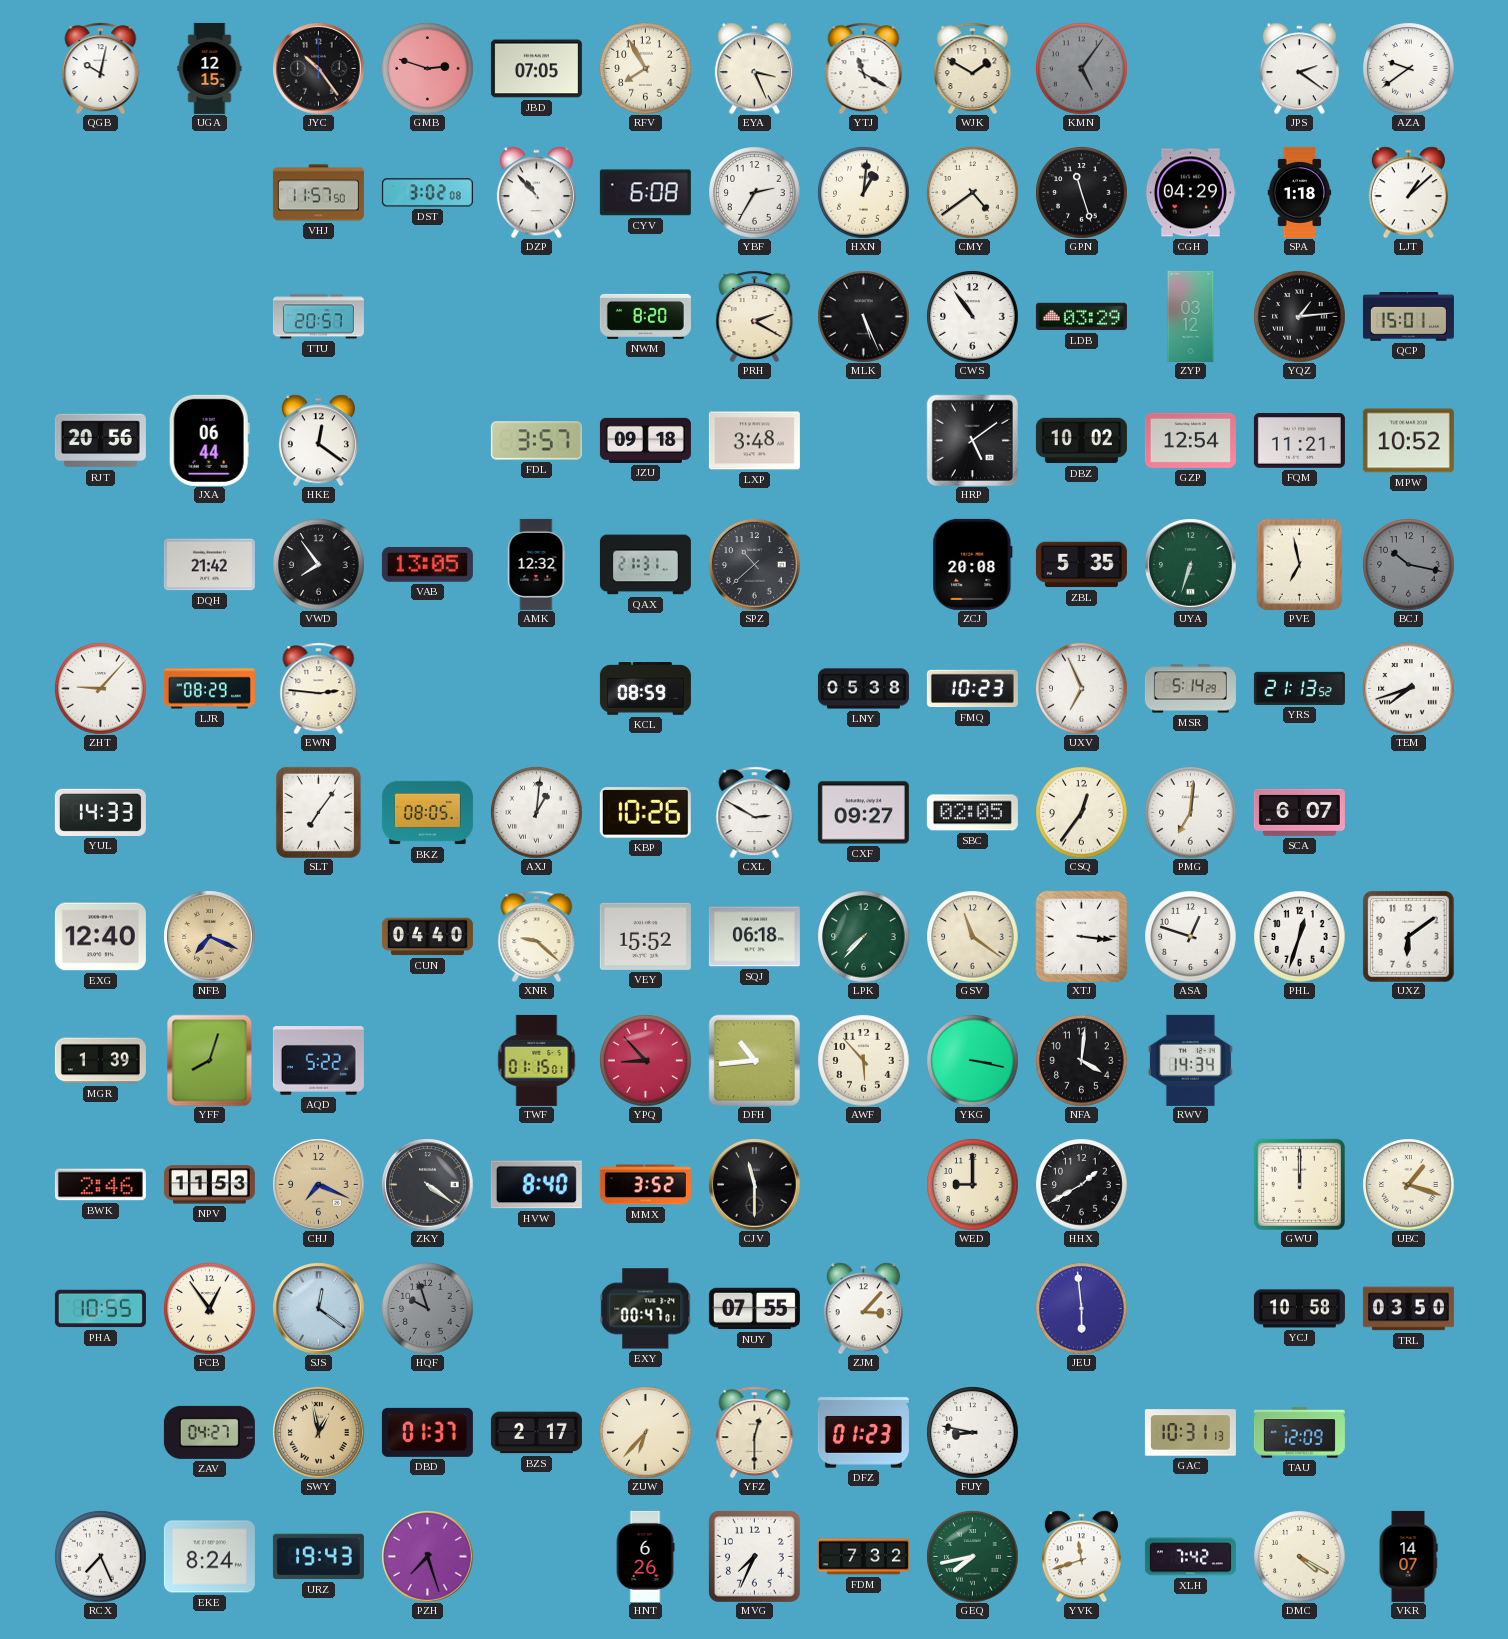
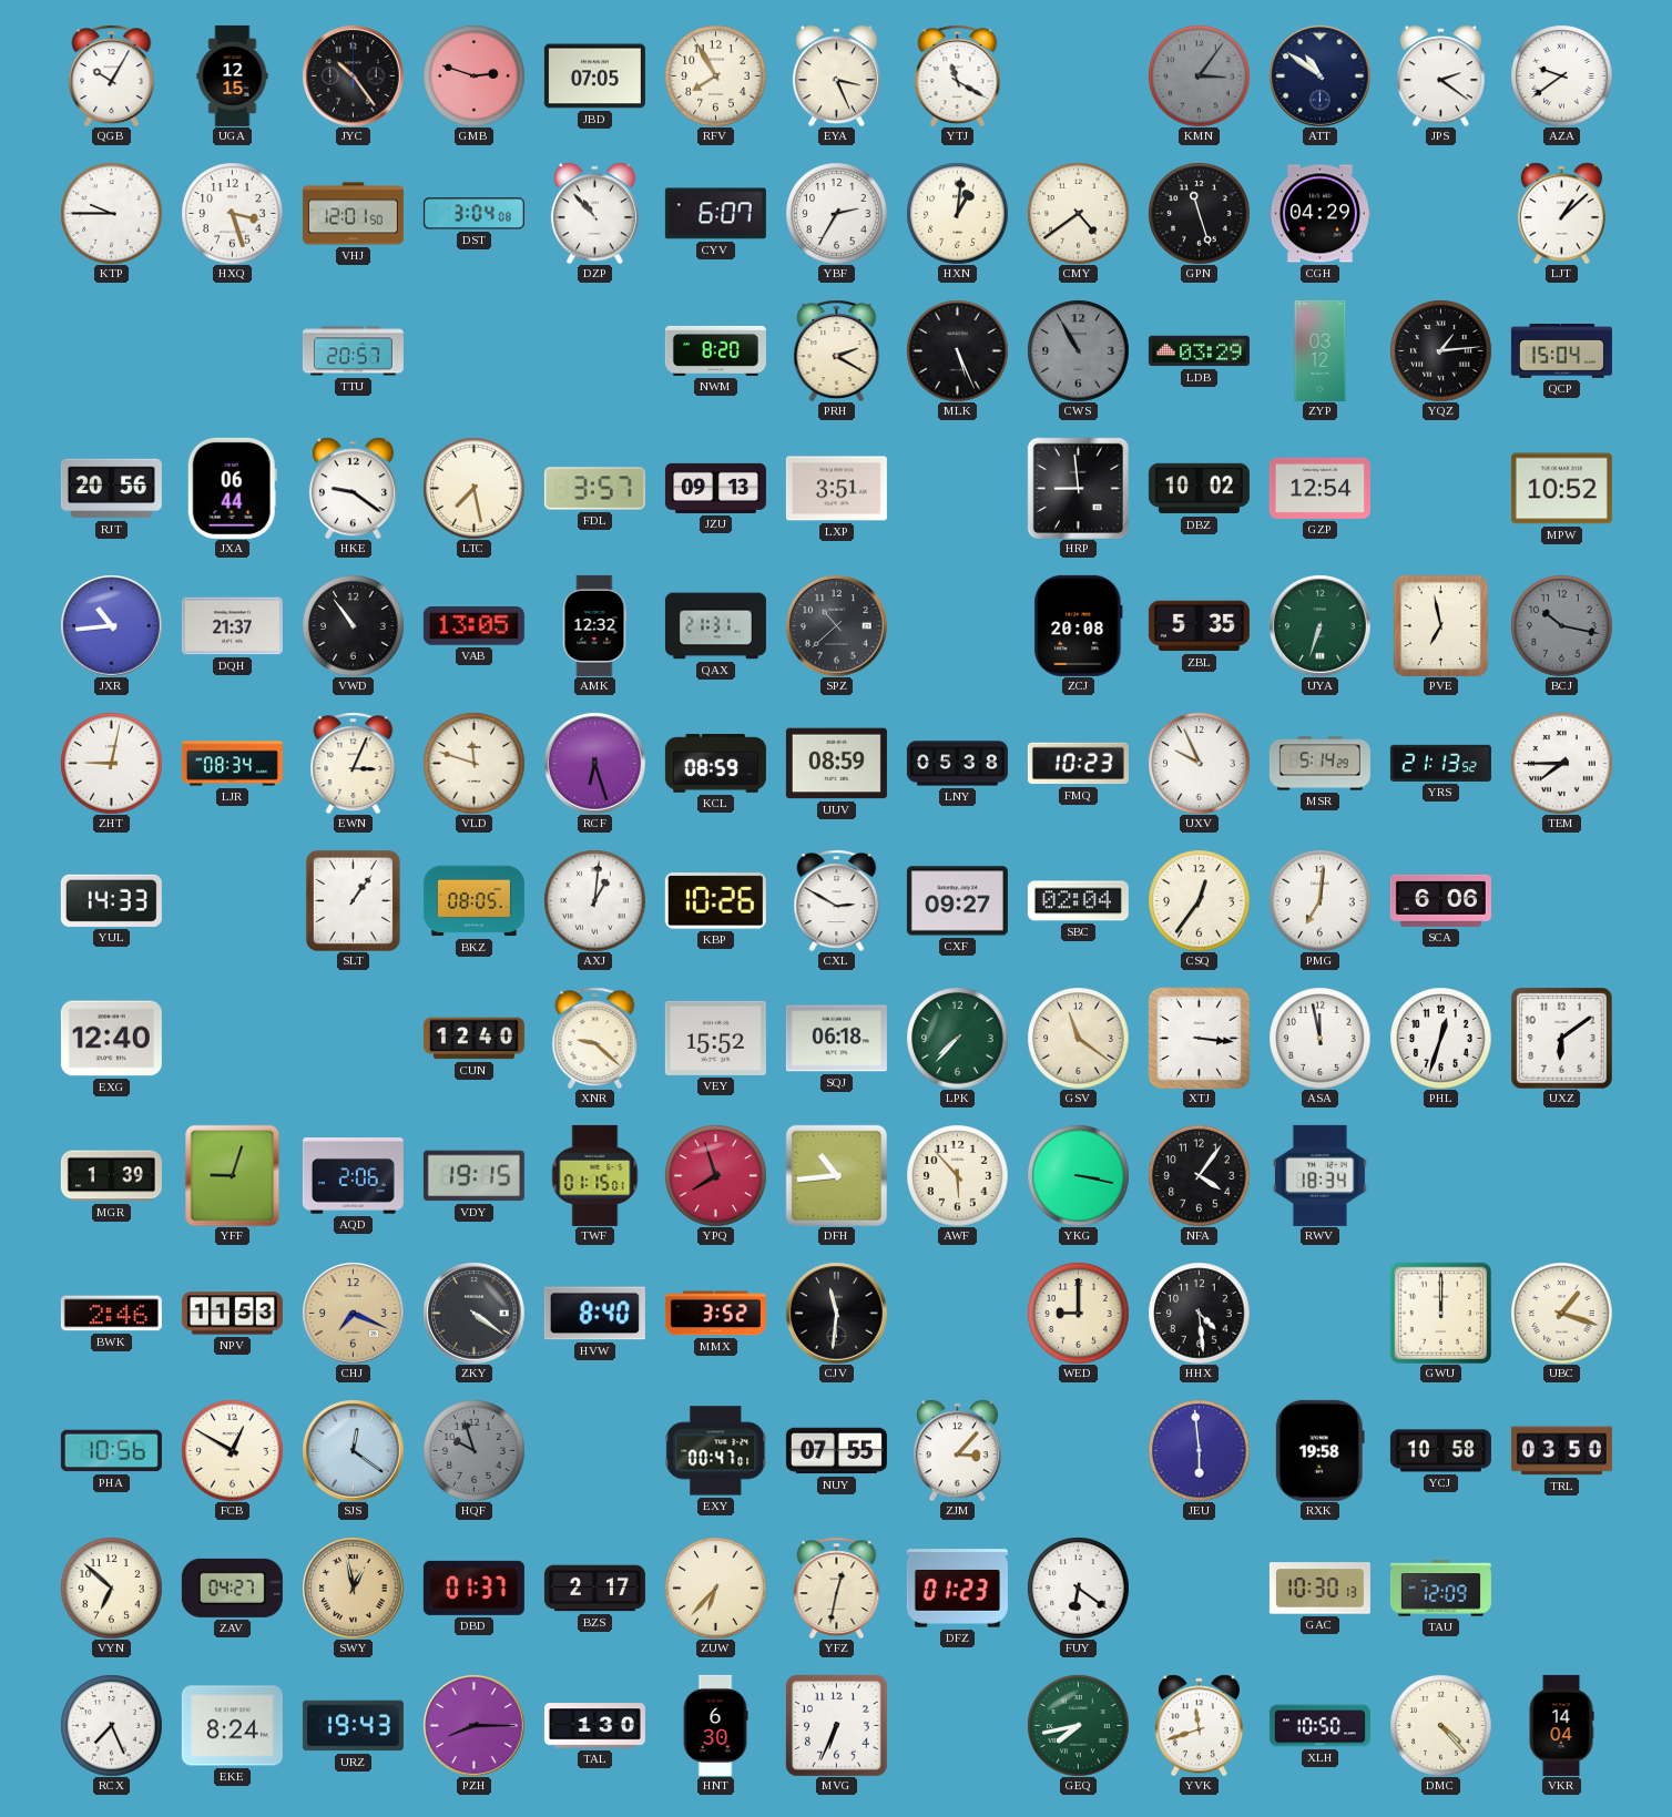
QGB: 10:02 -> 10:05 (112, 75)
WJK: 1:50 -> none (973, 68)
KMN: 5:06 -> 3:06 (1199, 75)
ATT: none -> 10:51 (1319, 75)
KTP: none -> 9:45 (111, 213)
HXQ: none -> 3:27 (232, 213)
VHJ: 11:57 -> 12:01 (353, 214)
DST: 3:02 -> 3:04 (473, 214)
CYV: 6:08 -> 6:07 (715, 214)
SPA: 1:18 -> none (1300, 192)
CWS: 10:54 -> 10:55 (1078, 350)
CWS dial: white -> grey (1078, 350)
QCP: 15:01 -> 15:04 (1561, 351)
HKE: 12:21 -> 9:21 (353, 488)
LTC: none -> 7:28 (473, 488)
JZU: 09:18 -> 09:13 (715, 488)
LXP: 3:48 -> 3:51 (836, 489)
HRP: 5:09 -> 8:59 (1078, 488)
FQM: 11:21 -> none (1299, 441)
JXR: none -> 10:44 (111, 625)
DQH: 21:42 -> 21:37 (232, 626)
VWD: 7:54 -> 10:54 (353, 625)
ZHT: 9:07 -> 9:02 (111, 763)
LJR: 08:29 -> 08:34 (232, 764)
EWN: 2:46 -> 3:04 (354, 763)
VLD: none -> 11:48 (473, 763)
RCF: none -> 6:27 (594, 763)
UUV: none -> 08:59 (836, 764)
UXV: 6:56 -> 9:56 (1199, 763)
TEM: 7:42 -> 7:45 (1561, 763)
SLT: 7:06 -> 1:06 (353, 900)
SBC: 02:05 -> 02:04 (1078, 901)
SCA: 6:07 -> 6:06 (1440, 900)
NFB: 7:19 -> none (209, 936)
CUN: 04:40 -> 12:40 (473, 1039)
ASA: 12:48 -> 11:58 (1319, 1038)
YFF: 8:03 -> 9:03 (233, 1175)
AQD: 5:22 -> 2:06 (353, 1176)
VDY: none -> 19:15 (473, 1176)
YPQ: 8:53 -> 7:57 (715, 1175)
NFA: 4:01 -> 4:06 (1199, 1175)
RWV: 14:34 -> 18:34 (1319, 1175)
CJV: 11:30 -> 11:31 (836, 1313)
HHX: 1:40 -> 4:29 (1199, 1313)
PHA: 10:55 -> 10:56 (111, 1451)
FCB: 12:54 -> 12:50 (232, 1450)
RXK: none -> 19:58 (1319, 1450)
VYN: none -> 6:52 (111, 1588)
YFZ: 12:30 -> 12:32 (837, 1588)
FUY: 8:47 -> 6:21 (1078, 1588)
GAC: 10:31 -> 10:30 (1319, 1589)
PZH: 7:27 -> 8:15 (473, 1725)
TAL: none -> 1:30 (594, 1726)
HNT: 6:26 -> 6:30 (715, 1725)
MVG: 7:34 -> 6:34 (837, 1726)
FDM: 7:32 -> none (863, 1557)
XLH: 7:42 -> 10:50 (1319, 1726)
DMC: 4:20 -> 4:23 (1440, 1725)
VKR: 14:07 -> 14:04 (1561, 1725)
